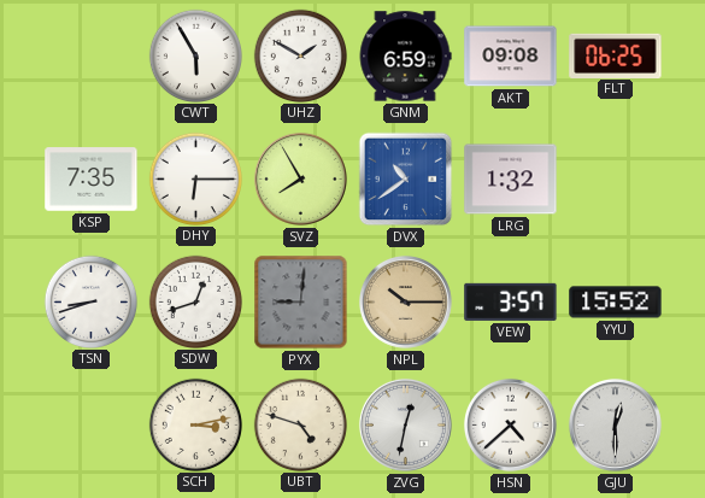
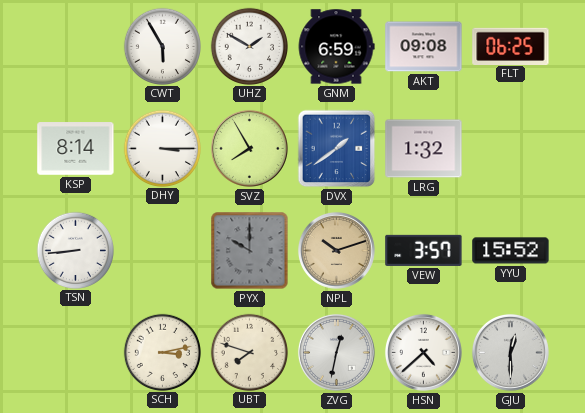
KSP: 7:35 -> 8:14 (76, 149)
DHY: 6:15 -> 3:15 (162, 148)
DVX: 10:39 -> 1:39 (337, 149)
TSN: 8:42 -> 8:44 (75, 250)
SDW: 12:42 -> none (195, 301)
PYX: 9:01 -> 10:00 (250, 251)
NPL: 10:15 -> 10:12 (336, 250)
UBT: 4:48 -> 7:48 (249, 352)
